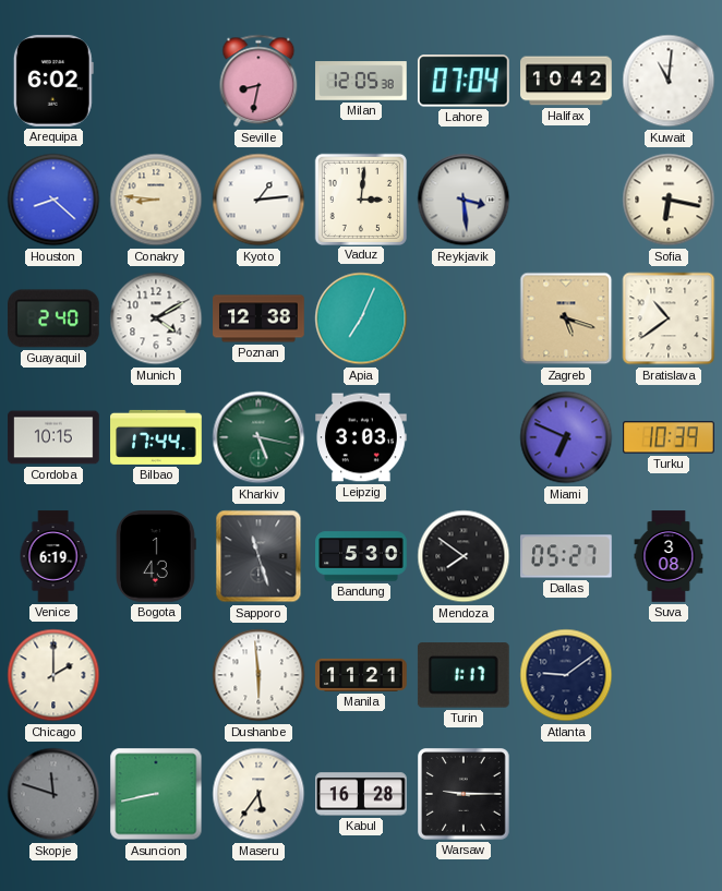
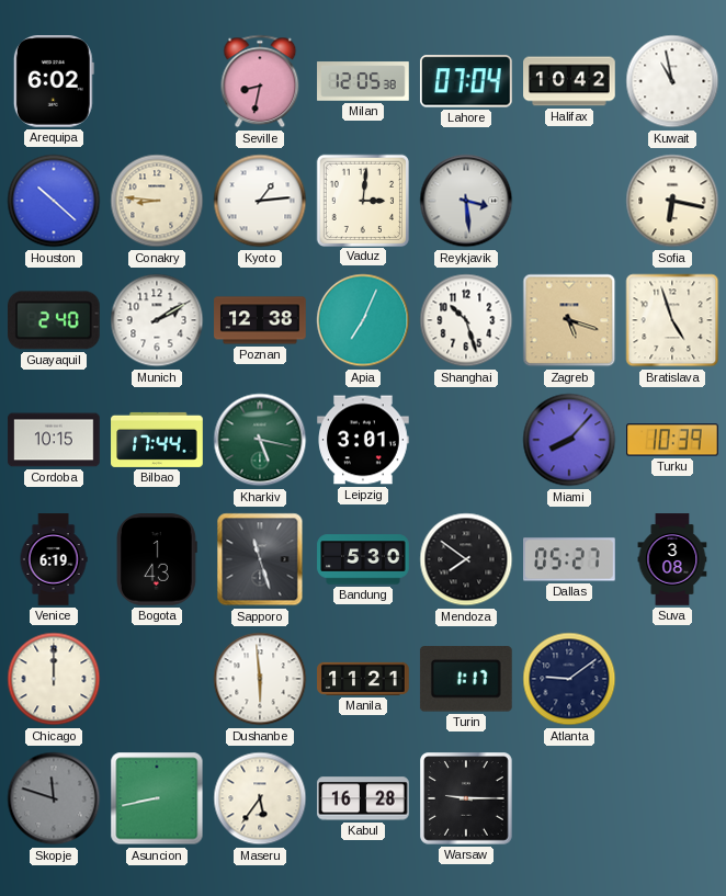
Kuwait: 11:01 -> 10:58 (672, 81)
Houston: 8:22 -> 10:22 (54, 201)
Munich: 4:10 -> 2:10 (157, 320)
Shanghai: none -> 10:27 (466, 320)
Bratislava: 10:39 -> 4:57 (672, 320)
Leipzig: 3:03 -> 3:01 (363, 440)
Miami: 6:49 -> 8:07 (569, 440)
Chicago: 2:00 -> 12:00 (54, 679)
